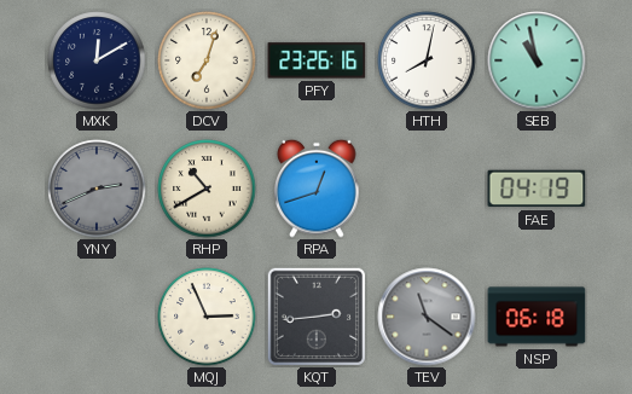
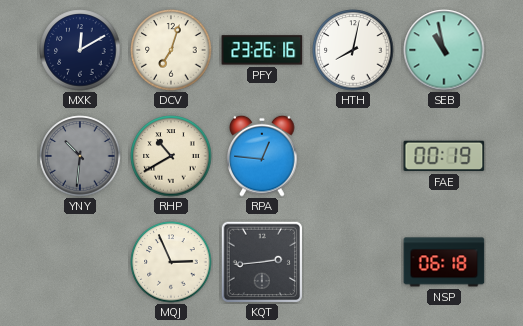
YNY: 2:41 -> 10:31 (80, 156)
RPA: 12:42 -> 12:46 (262, 156)
FAE: 04:19 -> 00:19 (444, 156)
TEV: 11:21 -> none (427, 317)
